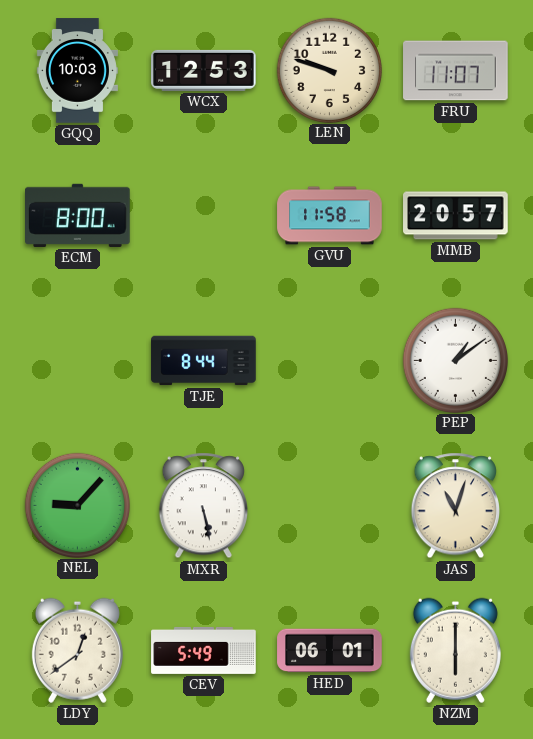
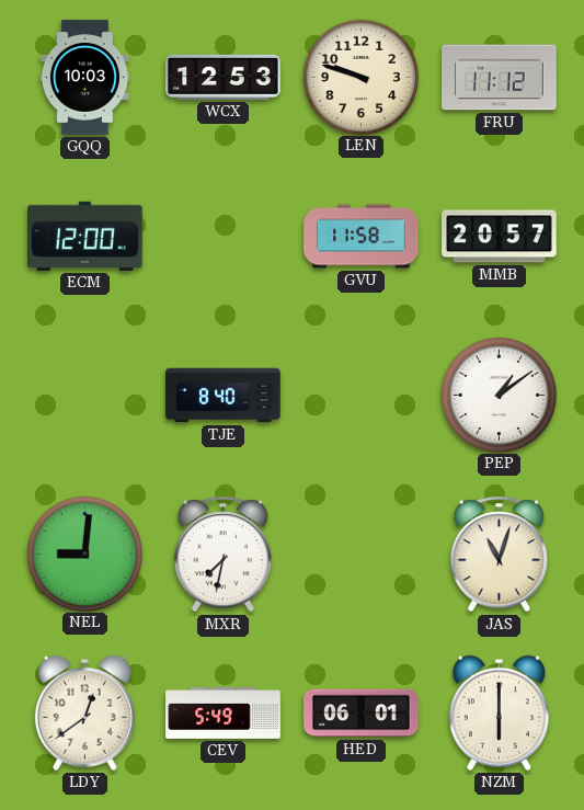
FRU: 11:07 -> 11:12 (500, 78)
ECM: 8:00 -> 12:00 (85, 236)
TJE: 8:44 -> 8:40 (224, 396)
NEL: 9:07 -> 9:01 (84, 554)
MXR: 5:28 -> 7:32 (222, 555)
